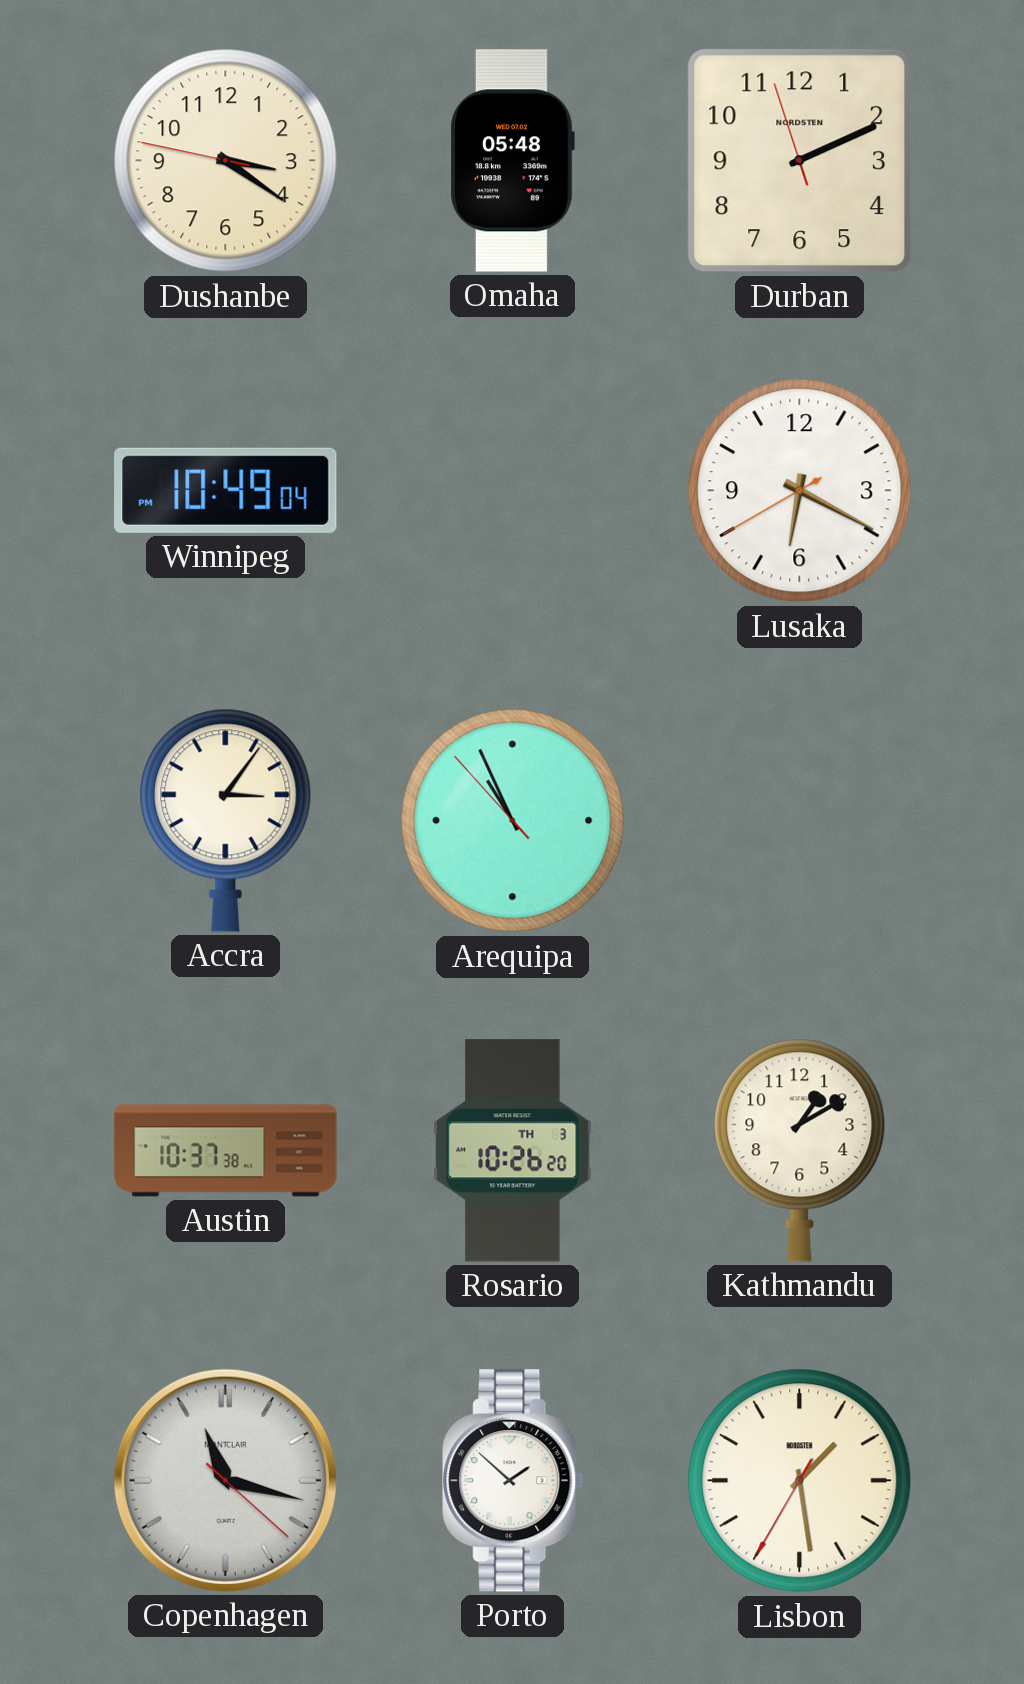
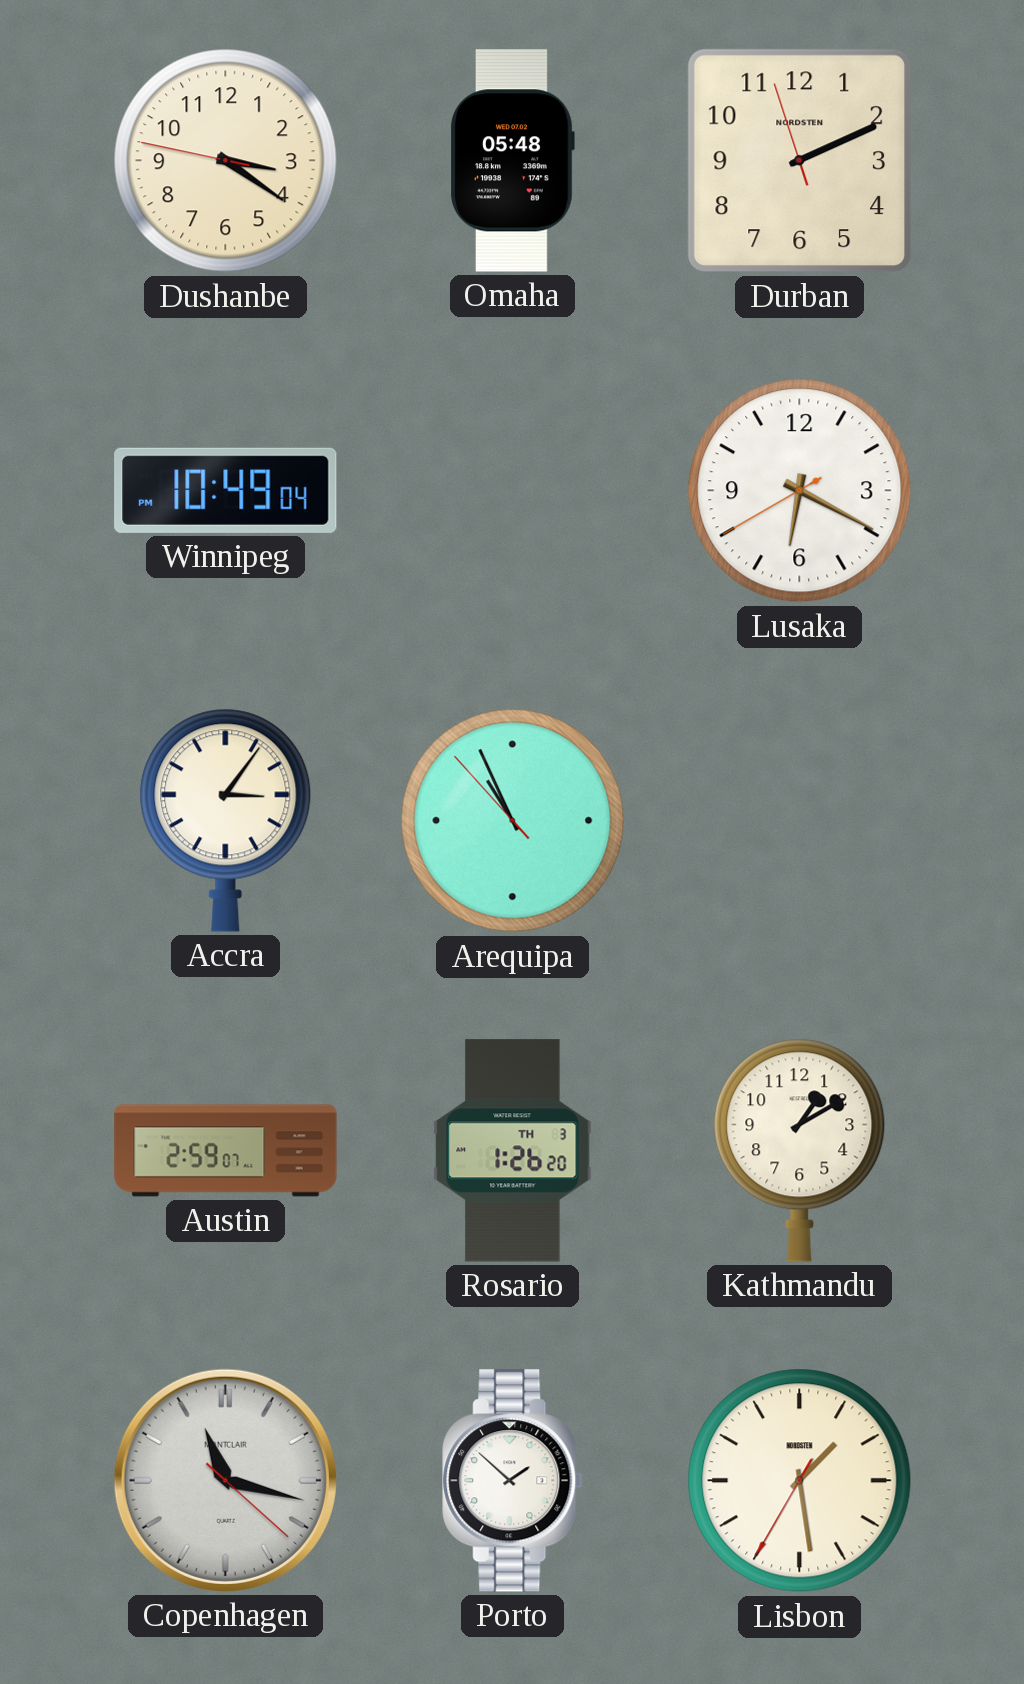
Austin: 10:37 -> 2:59 (226, 1151)
Rosario: 10:26 -> 1:26 (513, 1151)
